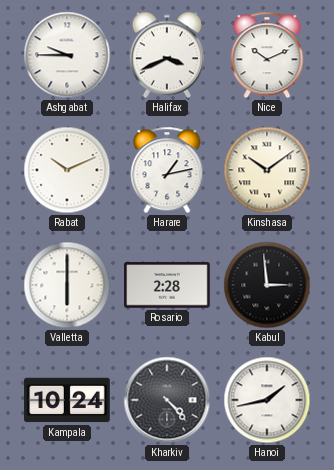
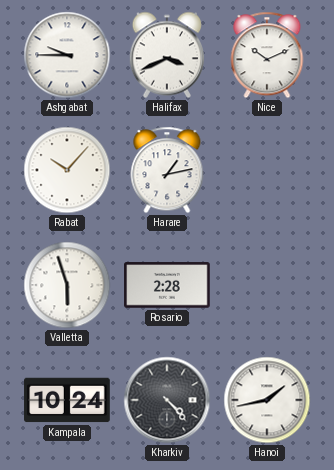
Rabat: 10:11 -> 10:07 (67, 170)
Kinshasa: 10:09 -> none (267, 170)
Valletta: 6:00 -> 5:57 (67, 285)
Kabul: 2:59 -> none (267, 285)
